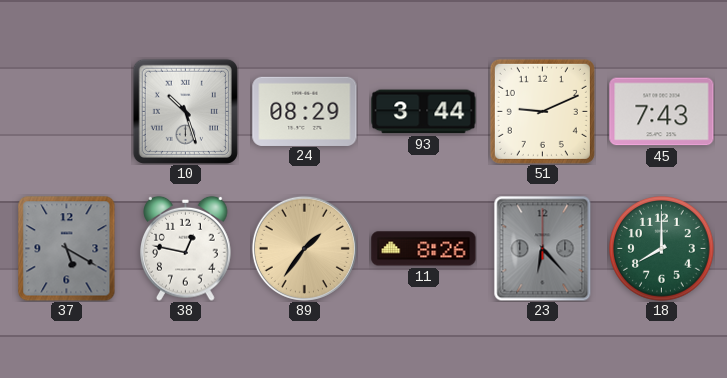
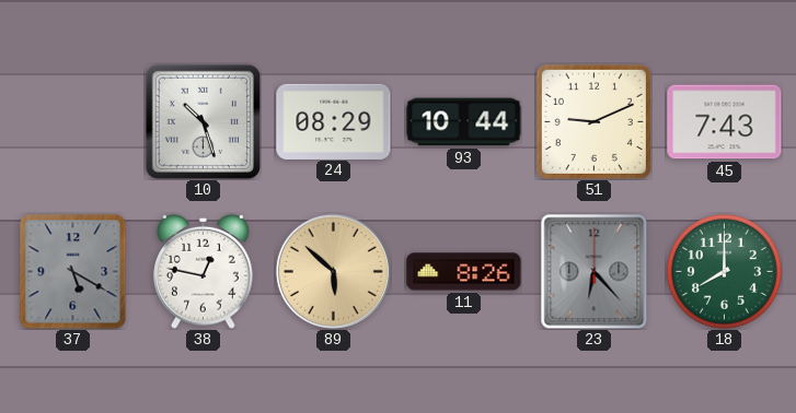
93: 3:44 -> 10:44 (464, 122)
89: 1:36 -> 5:52 (333, 271)
